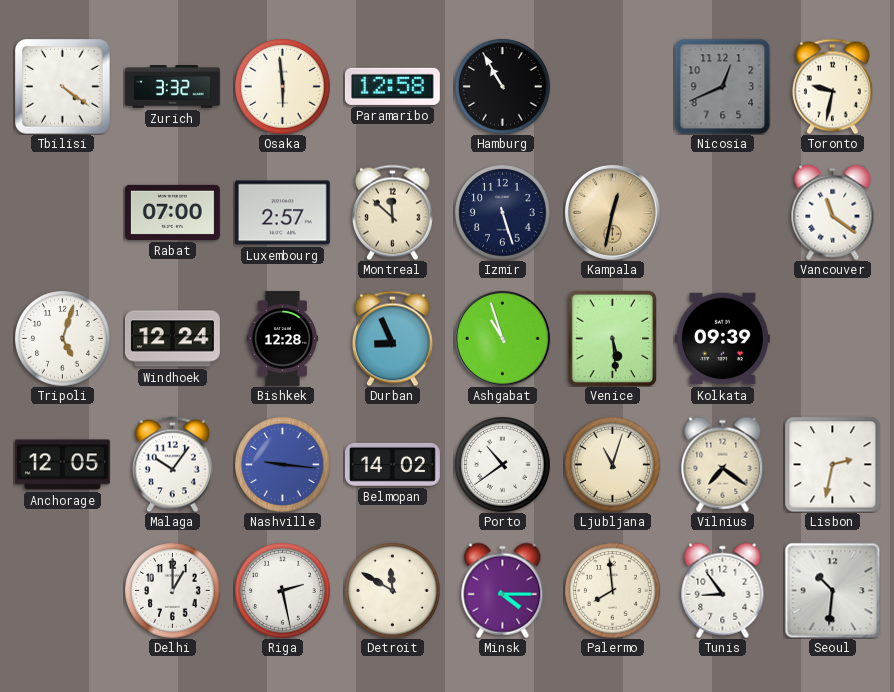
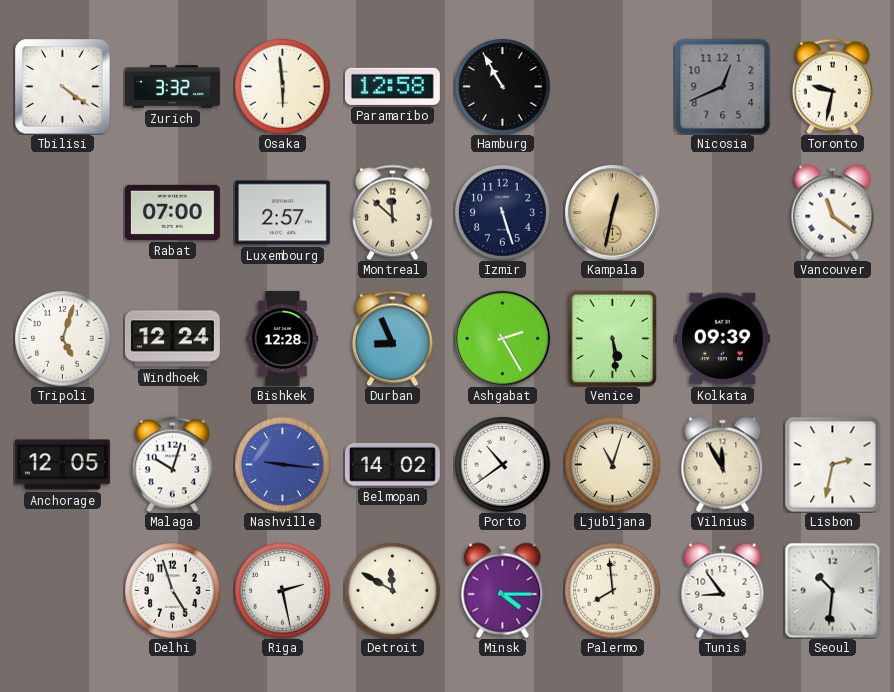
Ashgabat: 10:57 -> 2:25 (502, 338)
Malaga: 10:06 -> 10:03 (172, 464)
Vilnius: 7:21 -> 11:55 (723, 464)
Delhi: 1:00 -> 4:57 (173, 591)
